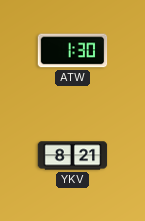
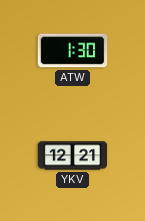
YKV: 8:21 -> 12:21 (73, 156)
